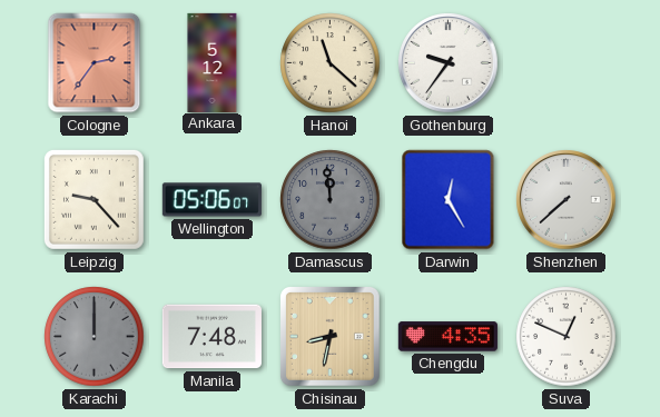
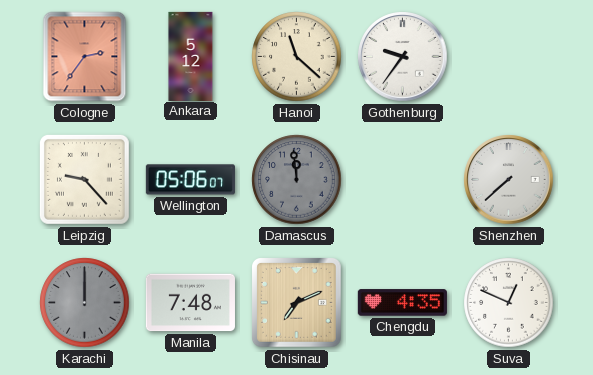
Darwin: 12:25 -> none (449, 200)
Chisinau: 8:32 -> 7:11 (297, 303)
